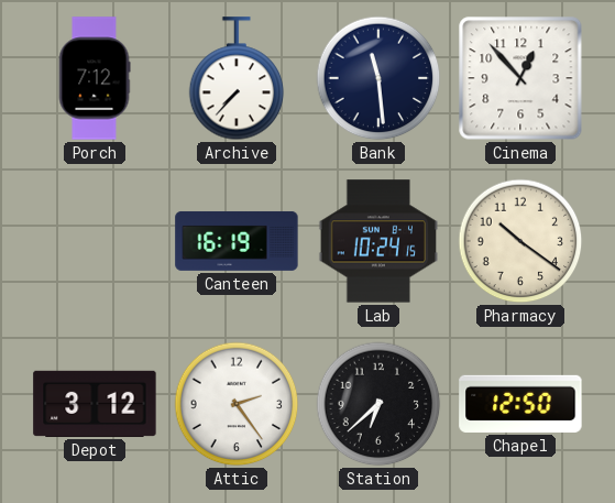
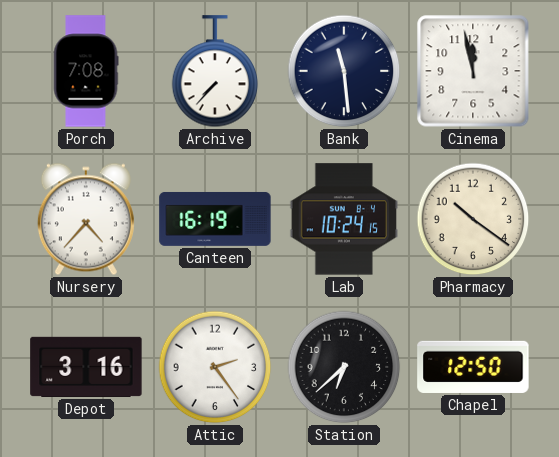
Porch: 7:12 -> 7:08 (86, 71)
Cinema: 12:53 -> 11:58 (473, 71)
Nursery: none -> 4:37 (86, 219)
Depot: 3:12 -> 3:16 (86, 367)
